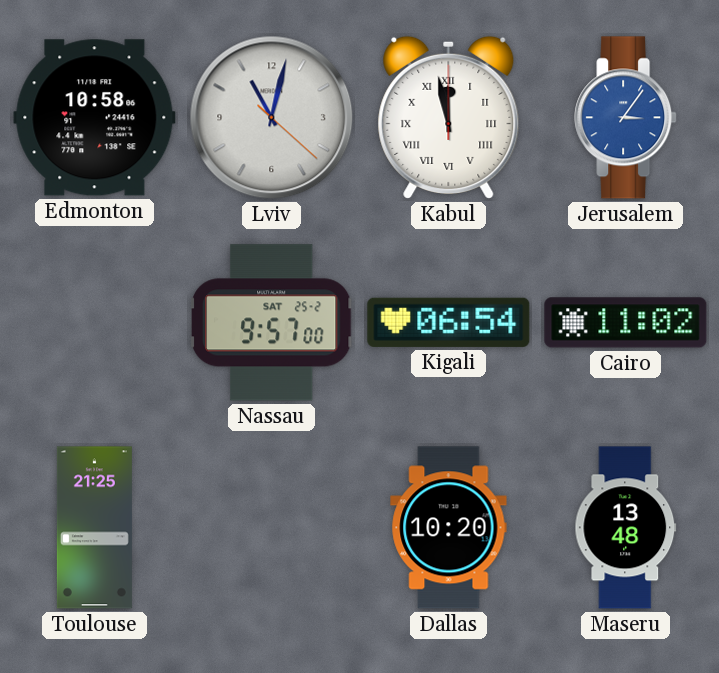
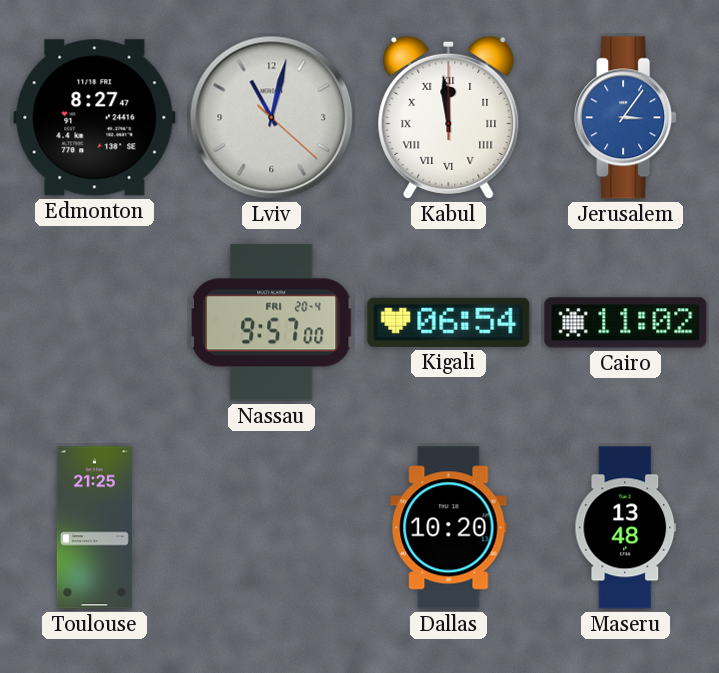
Edmonton: 10:58 -> 8:27 (95, 118)
Kabul: 11:58 -> 11:59 (449, 117)
Nassau date: SAT 25-2 -> FRI 20-4 (271, 323)
